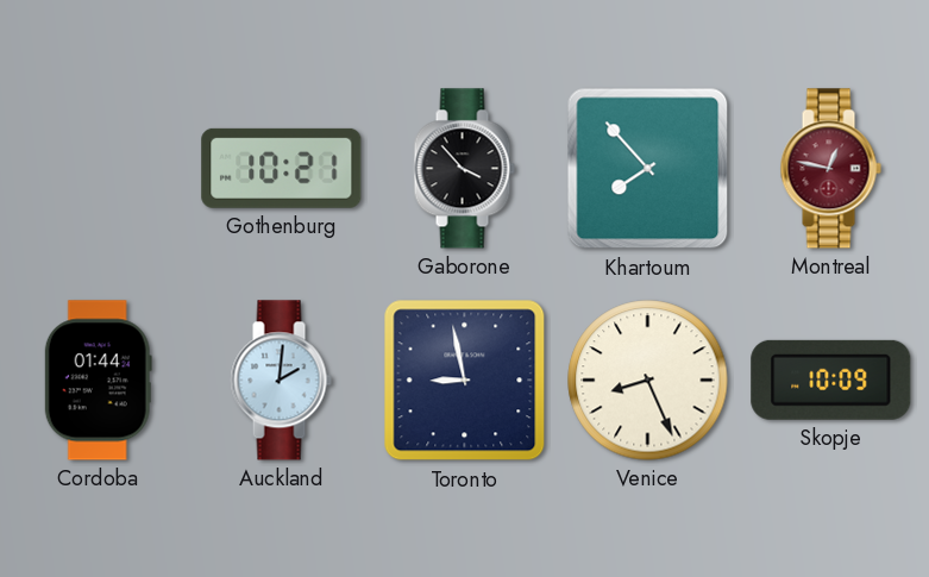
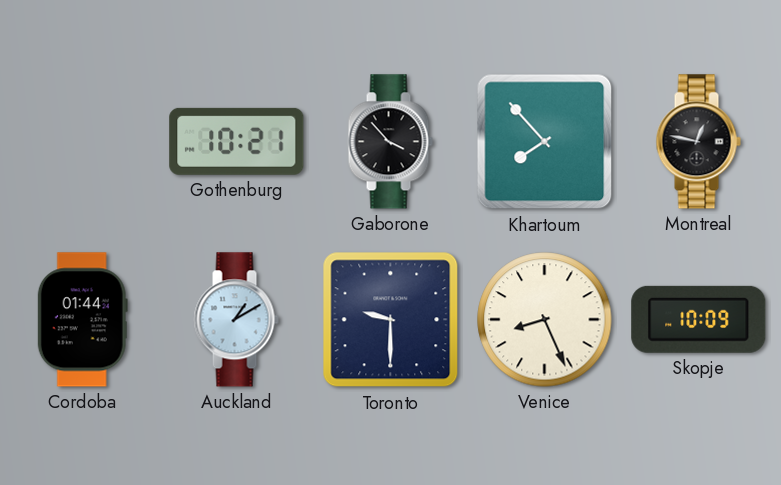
Montreal dial: burgundy -> black (698, 142)
Auckland: 2:01 -> 1:10 (236, 320)
Toronto: 8:58 -> 9:30 (391, 320)
